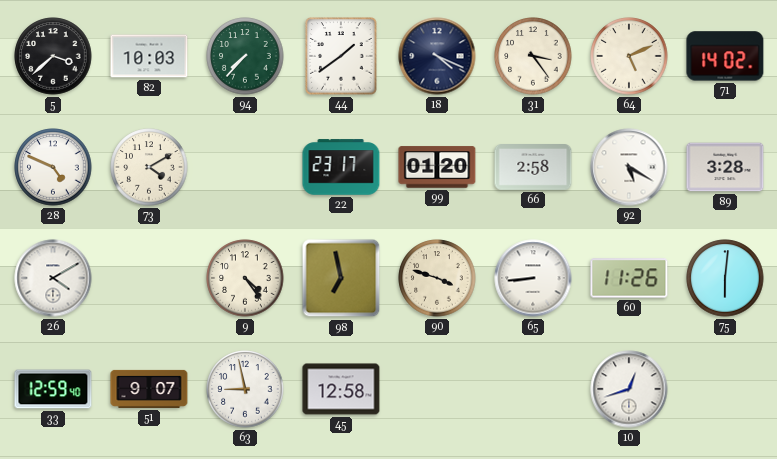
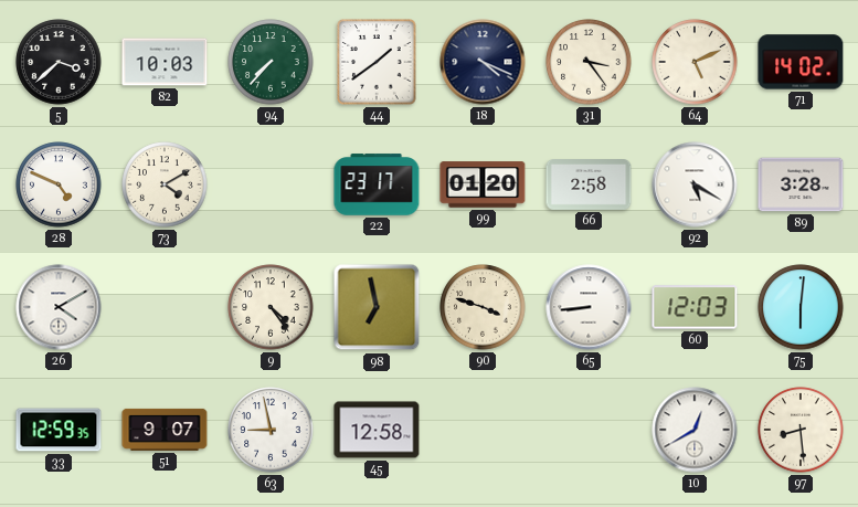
60: 11:26 -> 12:03 (695, 307)
33: 12:59:40 -> 12:59:35 (59, 430)
10: 12:42 -> 12:40 (695, 430)
97: none -> 8:29 (801, 430)
